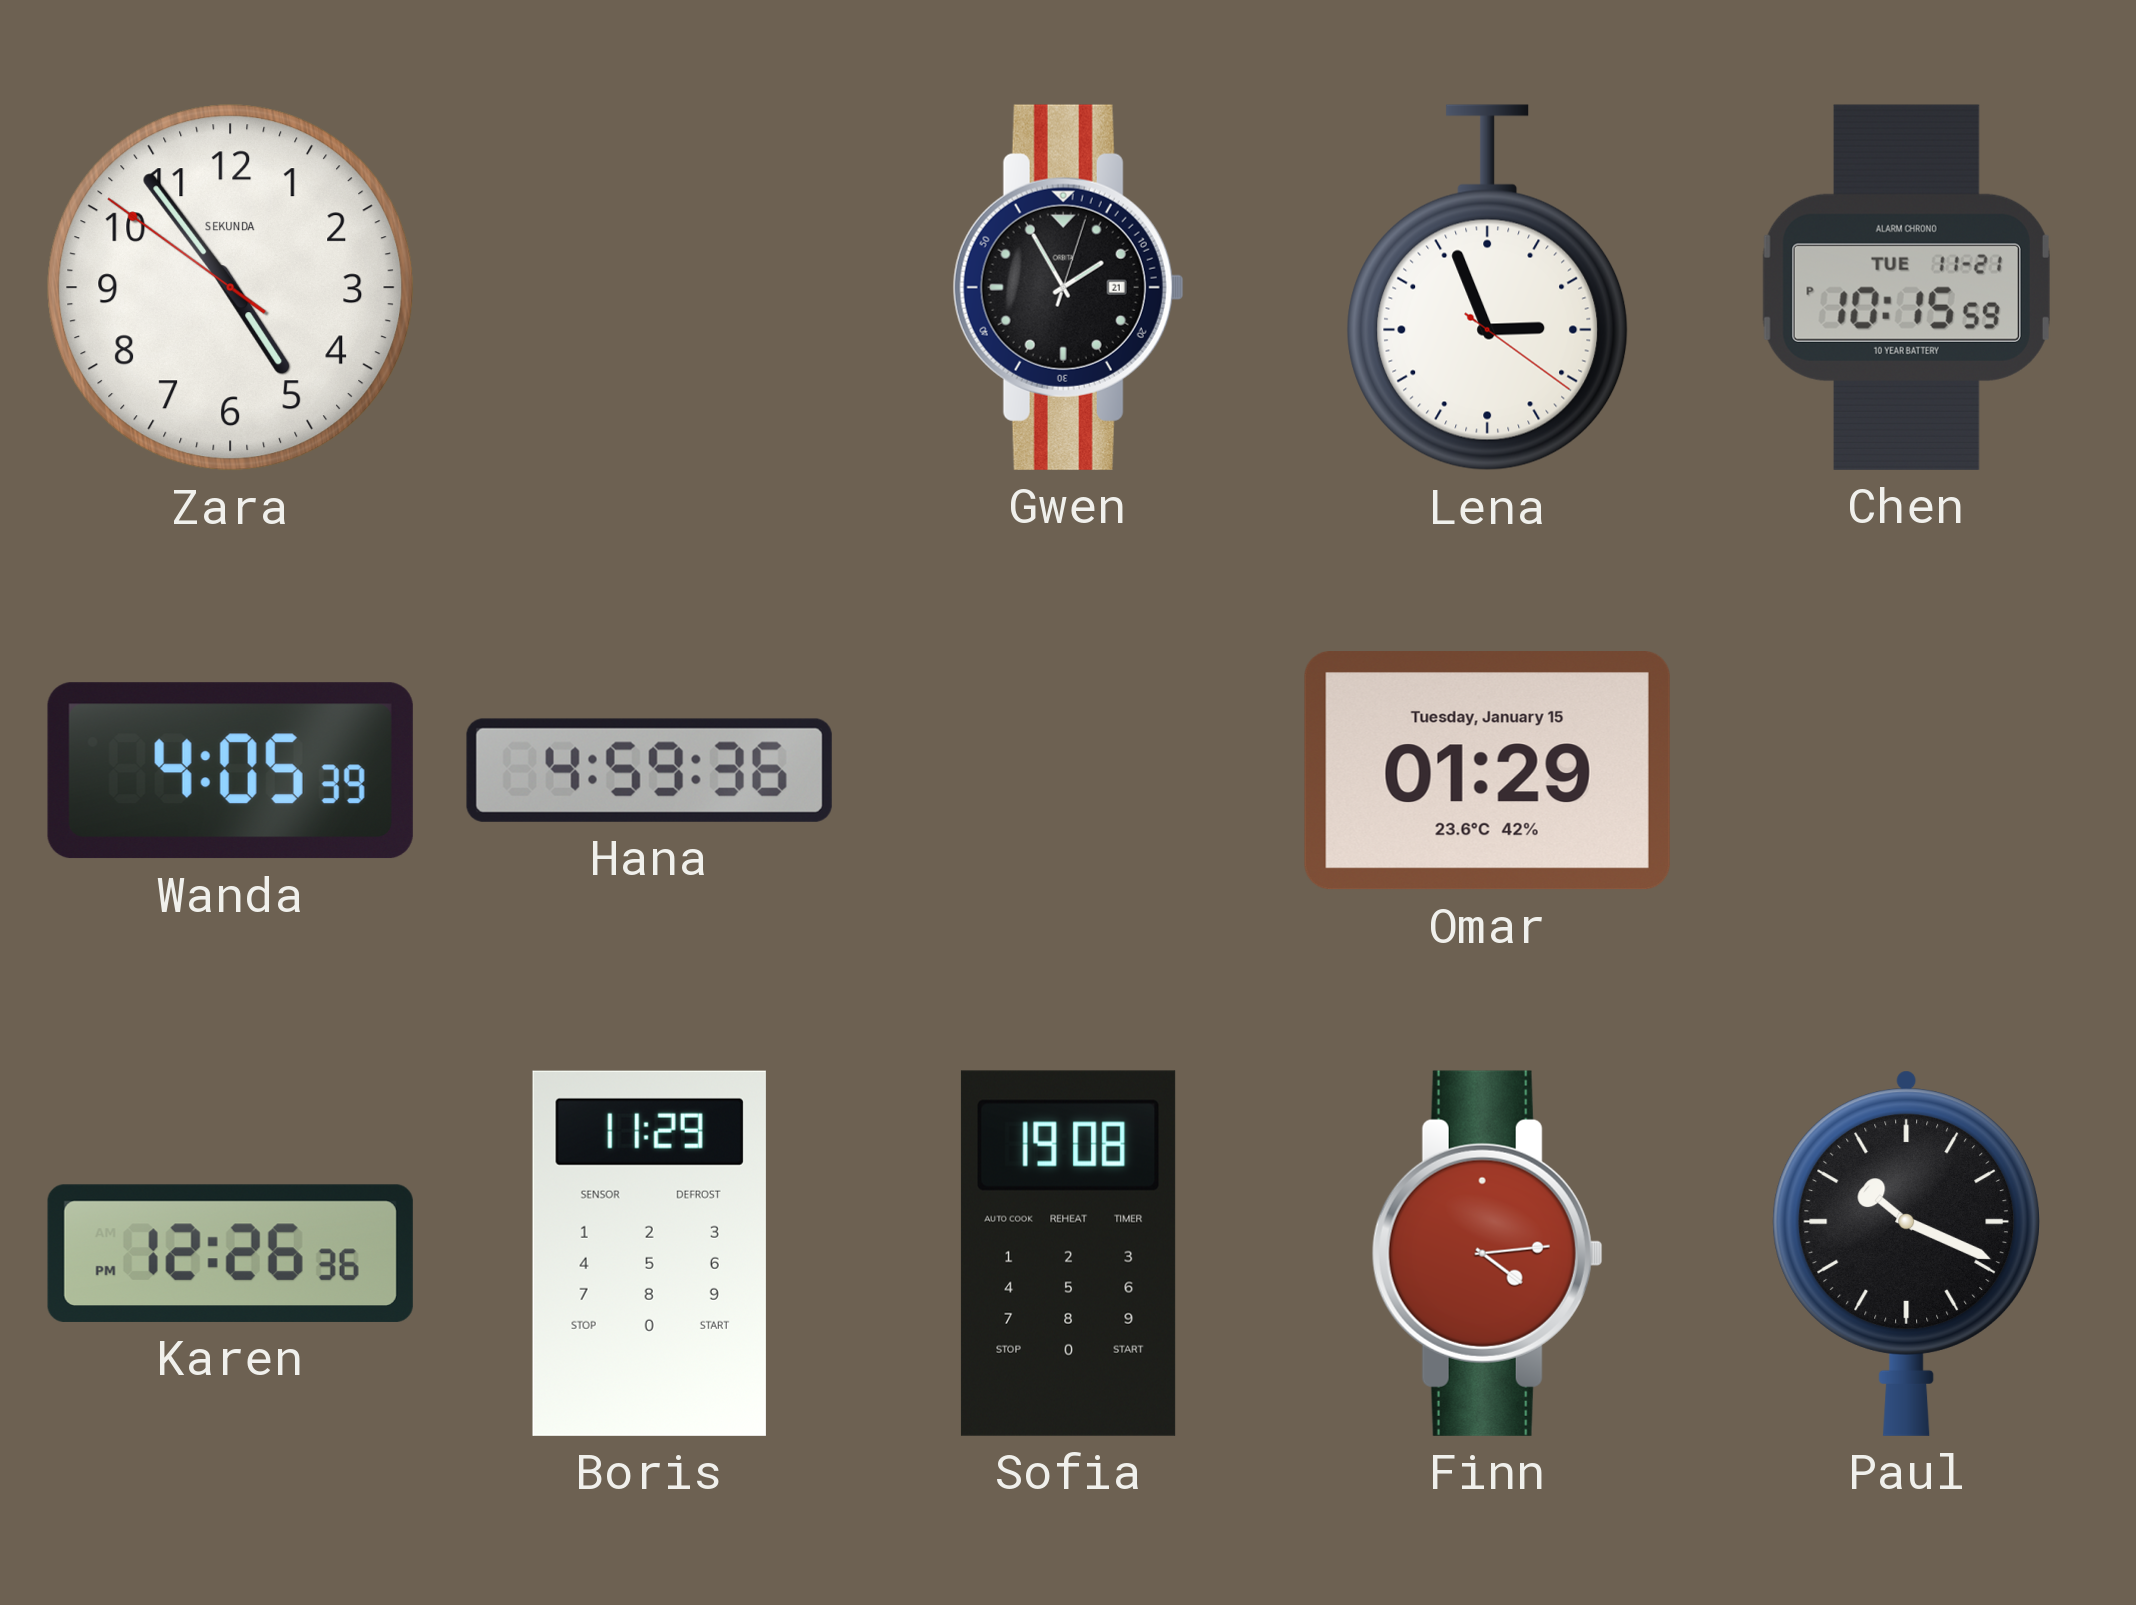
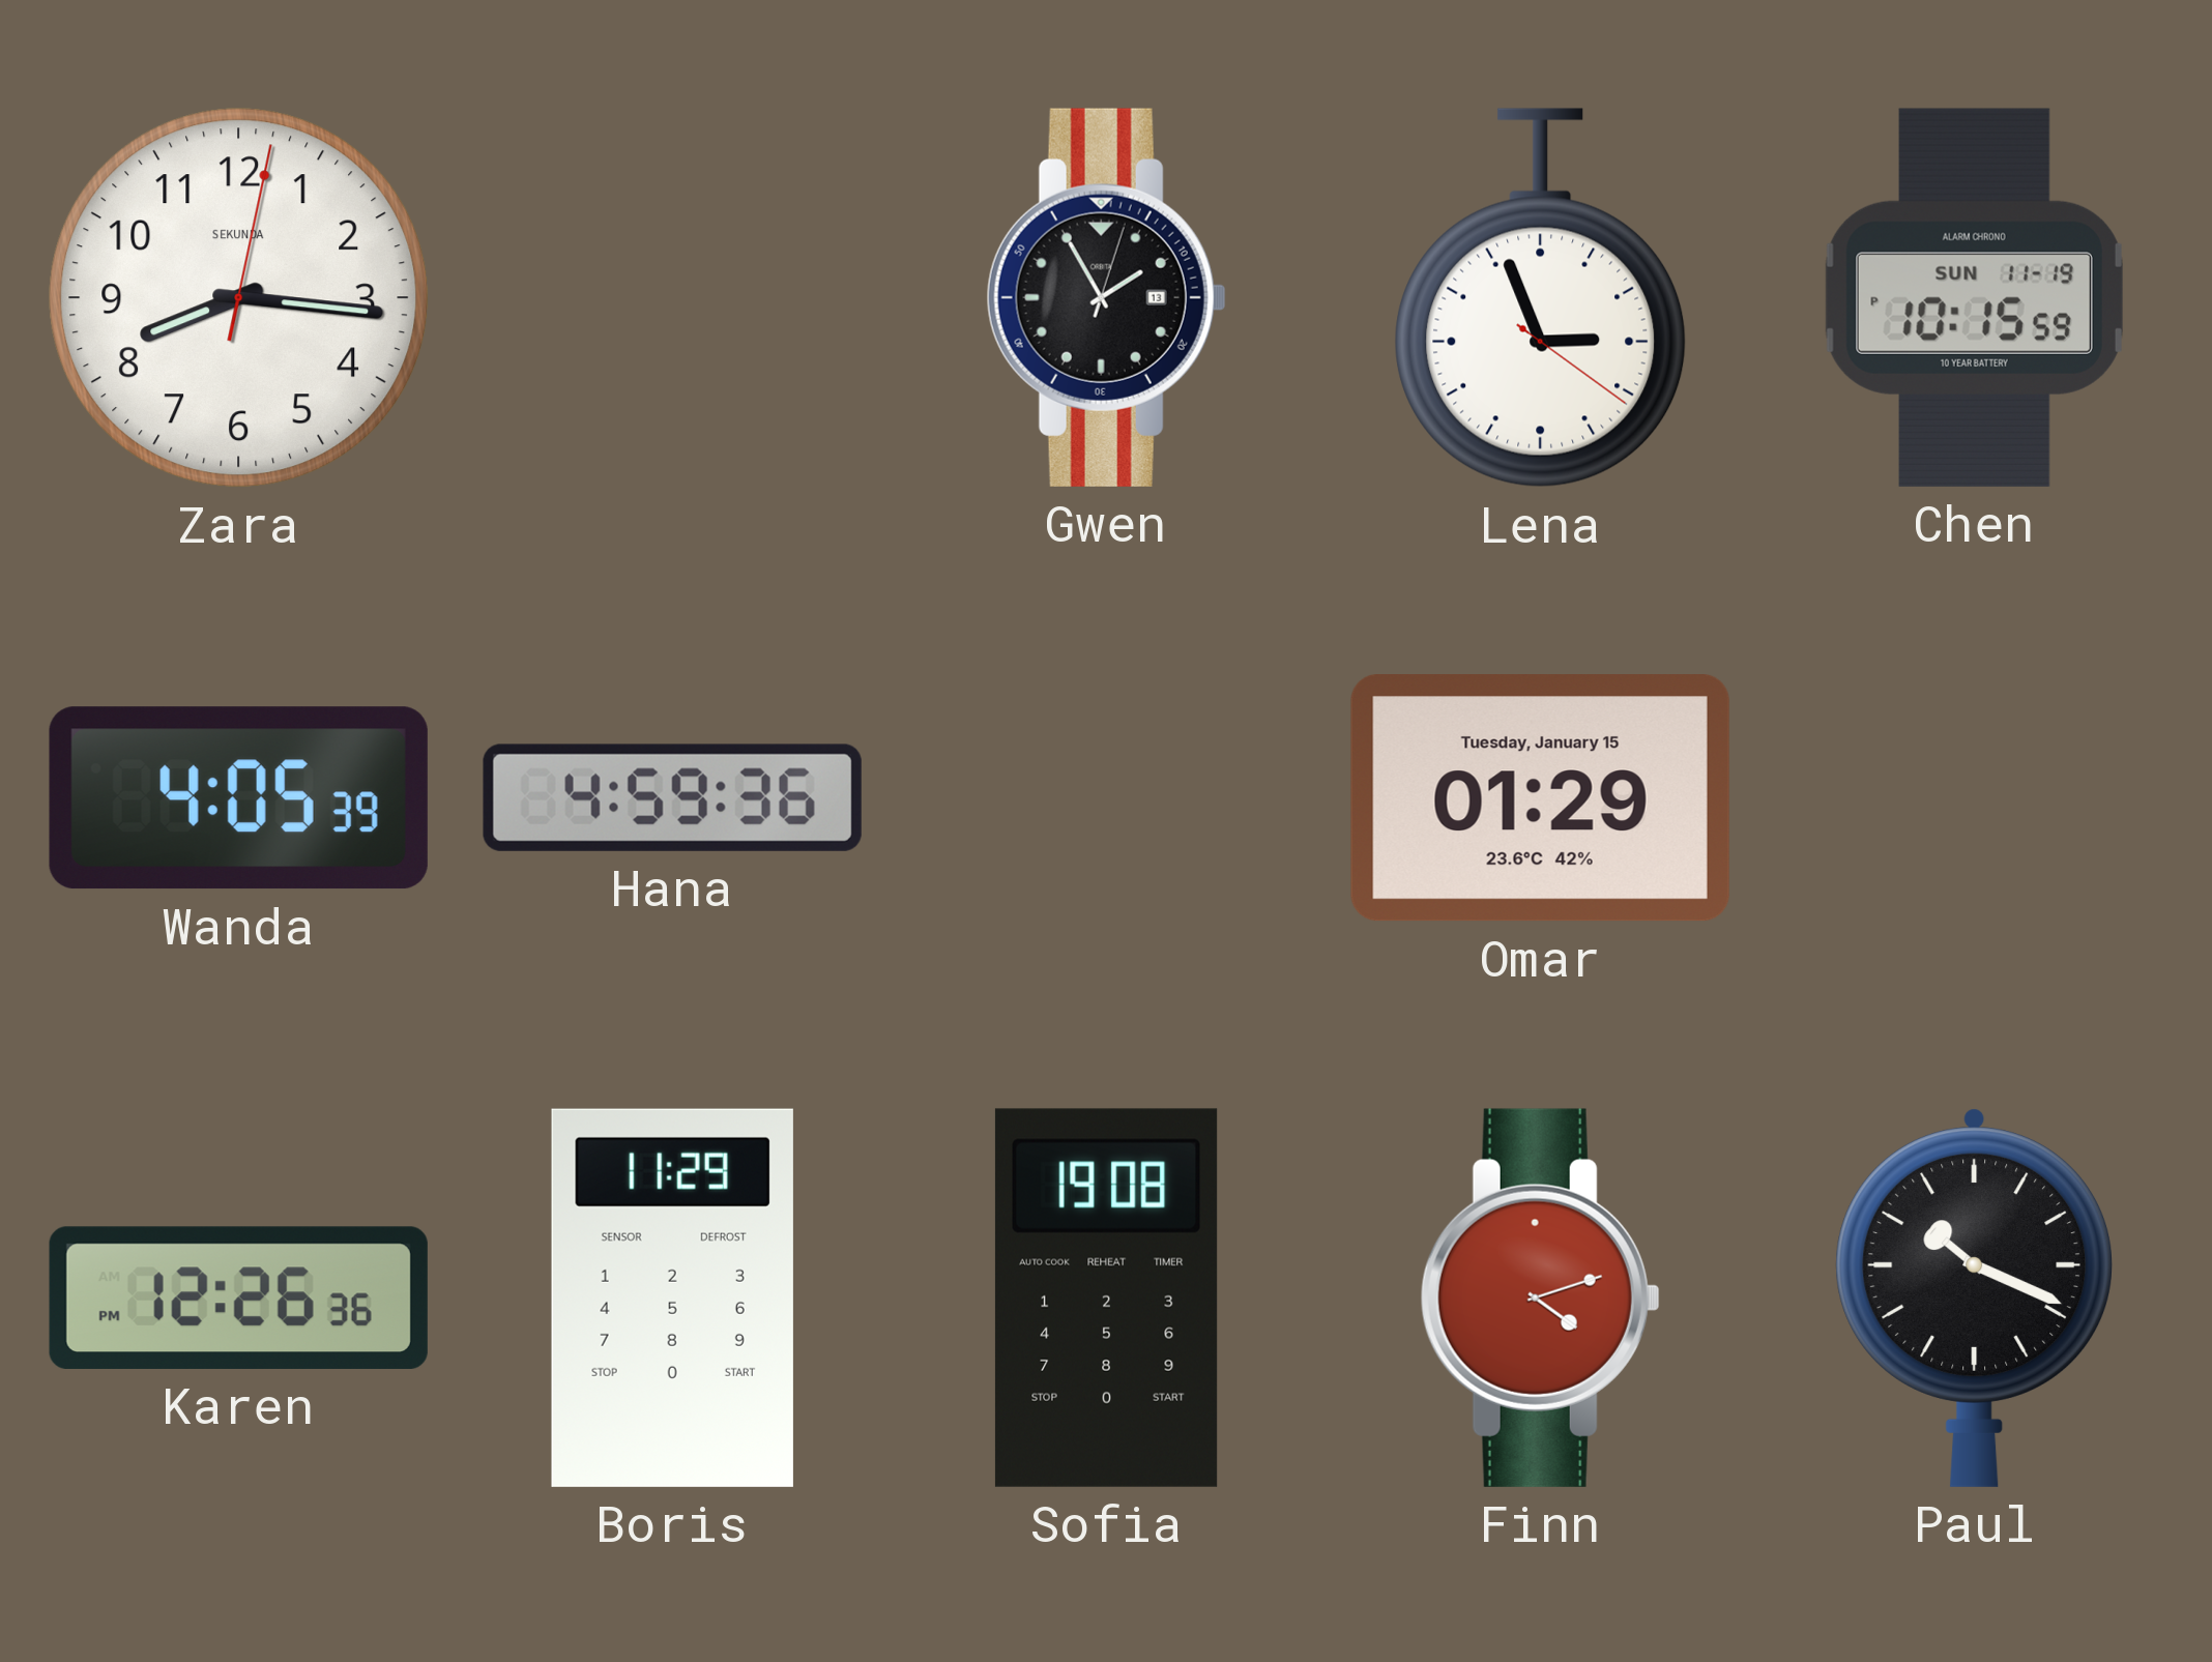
Zara: 4:53 -> 8:16 (239, 298)
Gwen date: 21 -> 13 (1106, 297)
Chen date: TUE 11-21 -> SUN 11-19 (1974, 297)
Finn: 4:14 -> 4:12 (1540, 1297)
